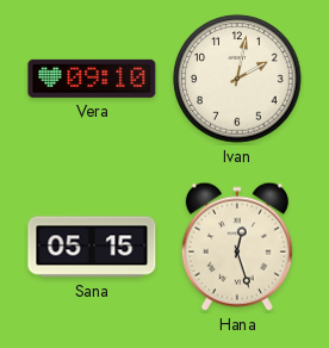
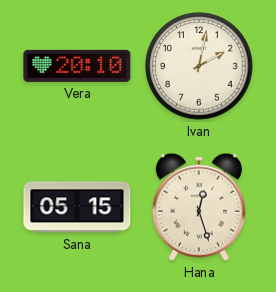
Vera: 09:10 -> 20:10 (77, 66)
